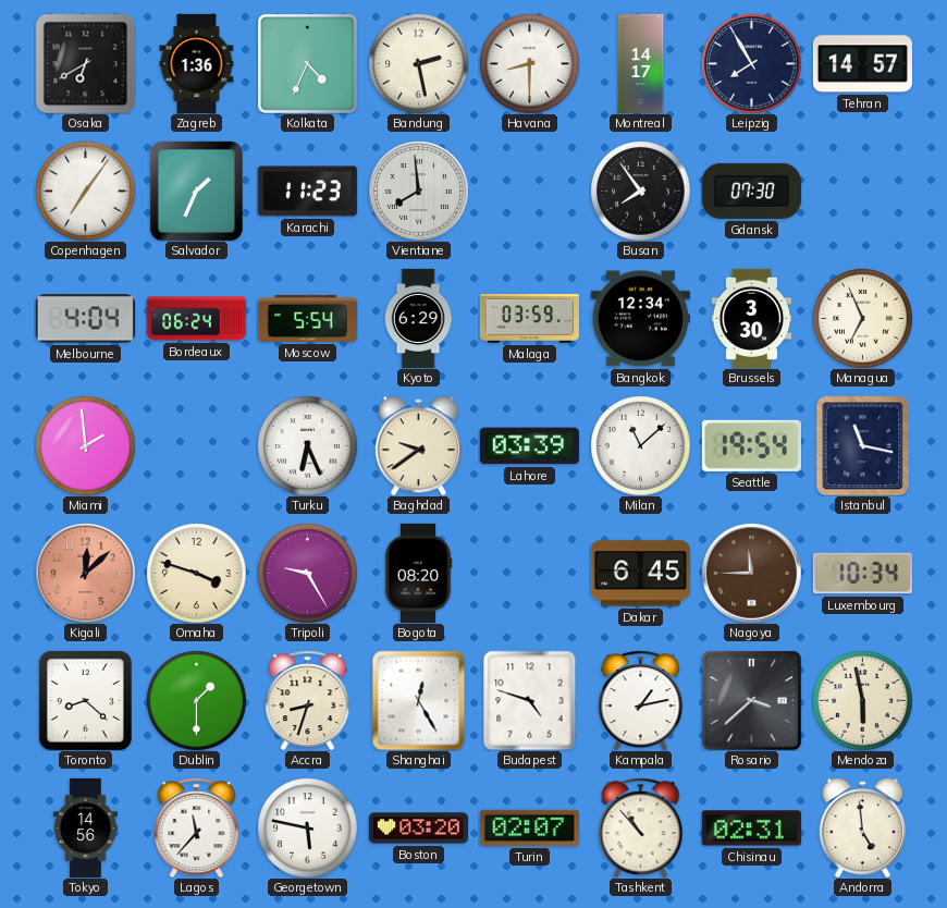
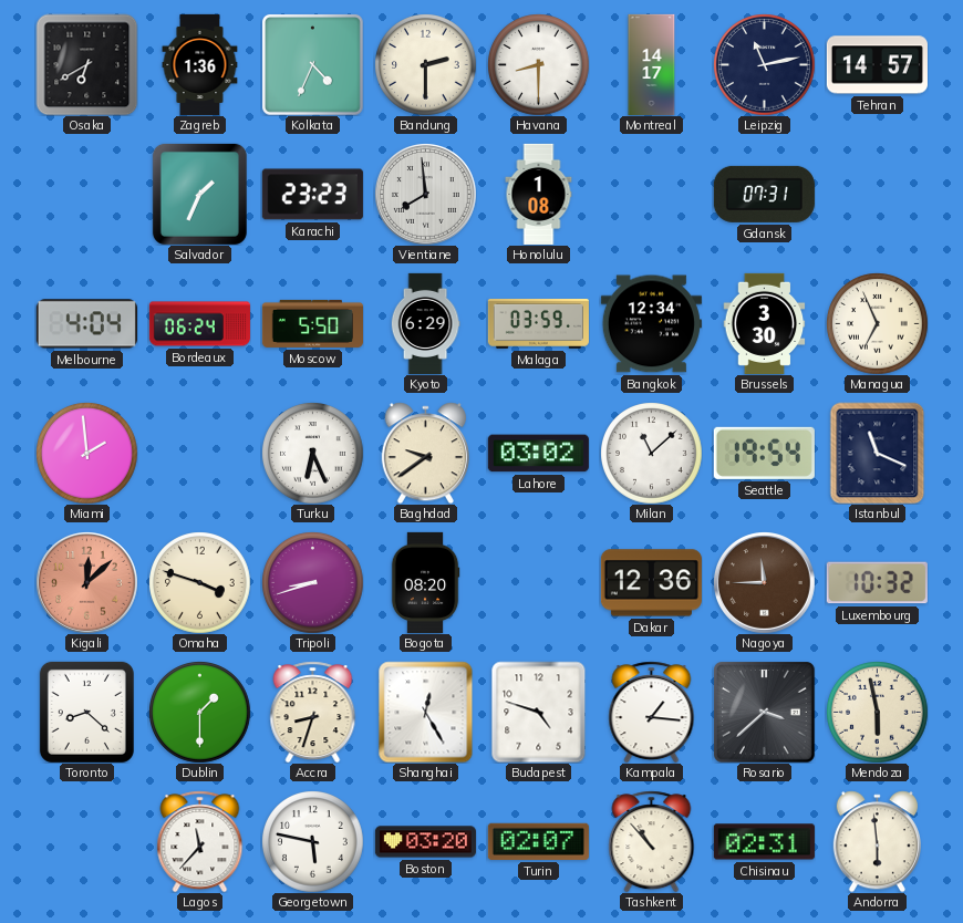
Bandung: 2:28 -> 2:30 (425, 64)
Leipzig: 7:55 -> 11:13 (764, 64)
Copenhagen: 7:06 -> none (85, 191)
Karachi: 11:23 -> 23:23 (312, 195)
Honolulu: none -> 1:08 (539, 194)
Busan: 7:54 -> none (640, 191)
Gdansk: 07:30 -> 07:31 (764, 194)
Moscow: 5:54 -> 5:50 (312, 323)
Lahore: 03:39 -> 03:02 (538, 454)
Istanbul: 11:17 -> 11:19 (878, 453)
Tripoli: 9:25 -> 8:42 (312, 582)
Dakar: 6:45 -> 12:36 (651, 583)
Luxembourg: 10:34 -> 10:32 (877, 583)
Kampala: 1:13 -> 1:16 (652, 712)
Tokyo: 14:56 -> none (86, 827)
Andorra: 4:59 -> 5:59 (877, 841)
